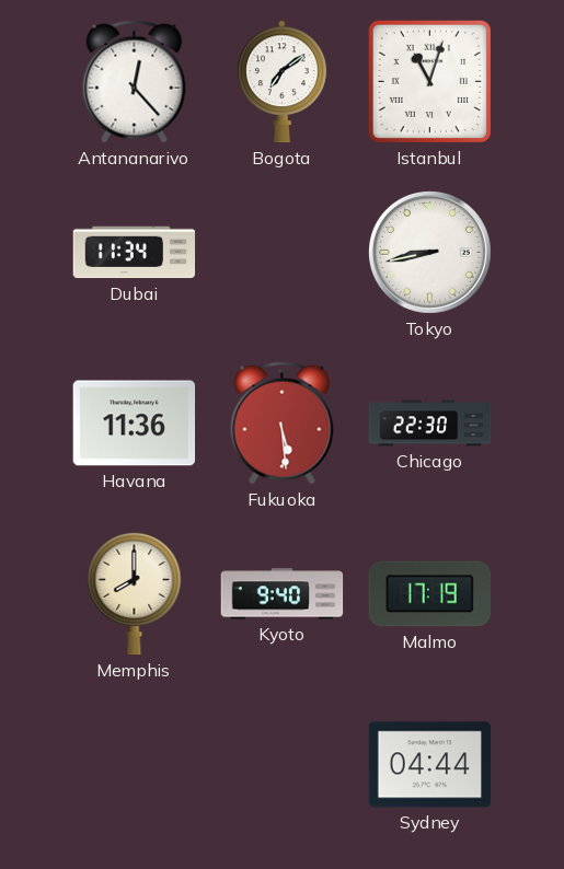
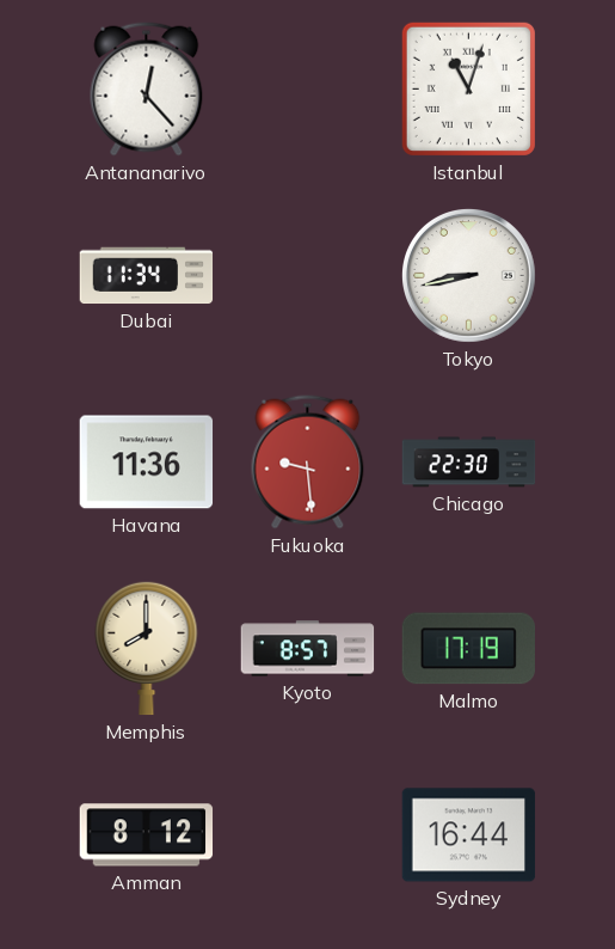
Bogota: 7:09 -> none (283, 82)
Fukuoka: 5:29 -> 9:29 (308, 463)
Kyoto: 9:40 -> 8:57 (308, 649)
Amman: none -> 8:12 (147, 835)
Sydney: 04:44 -> 16:44 (469, 835)
